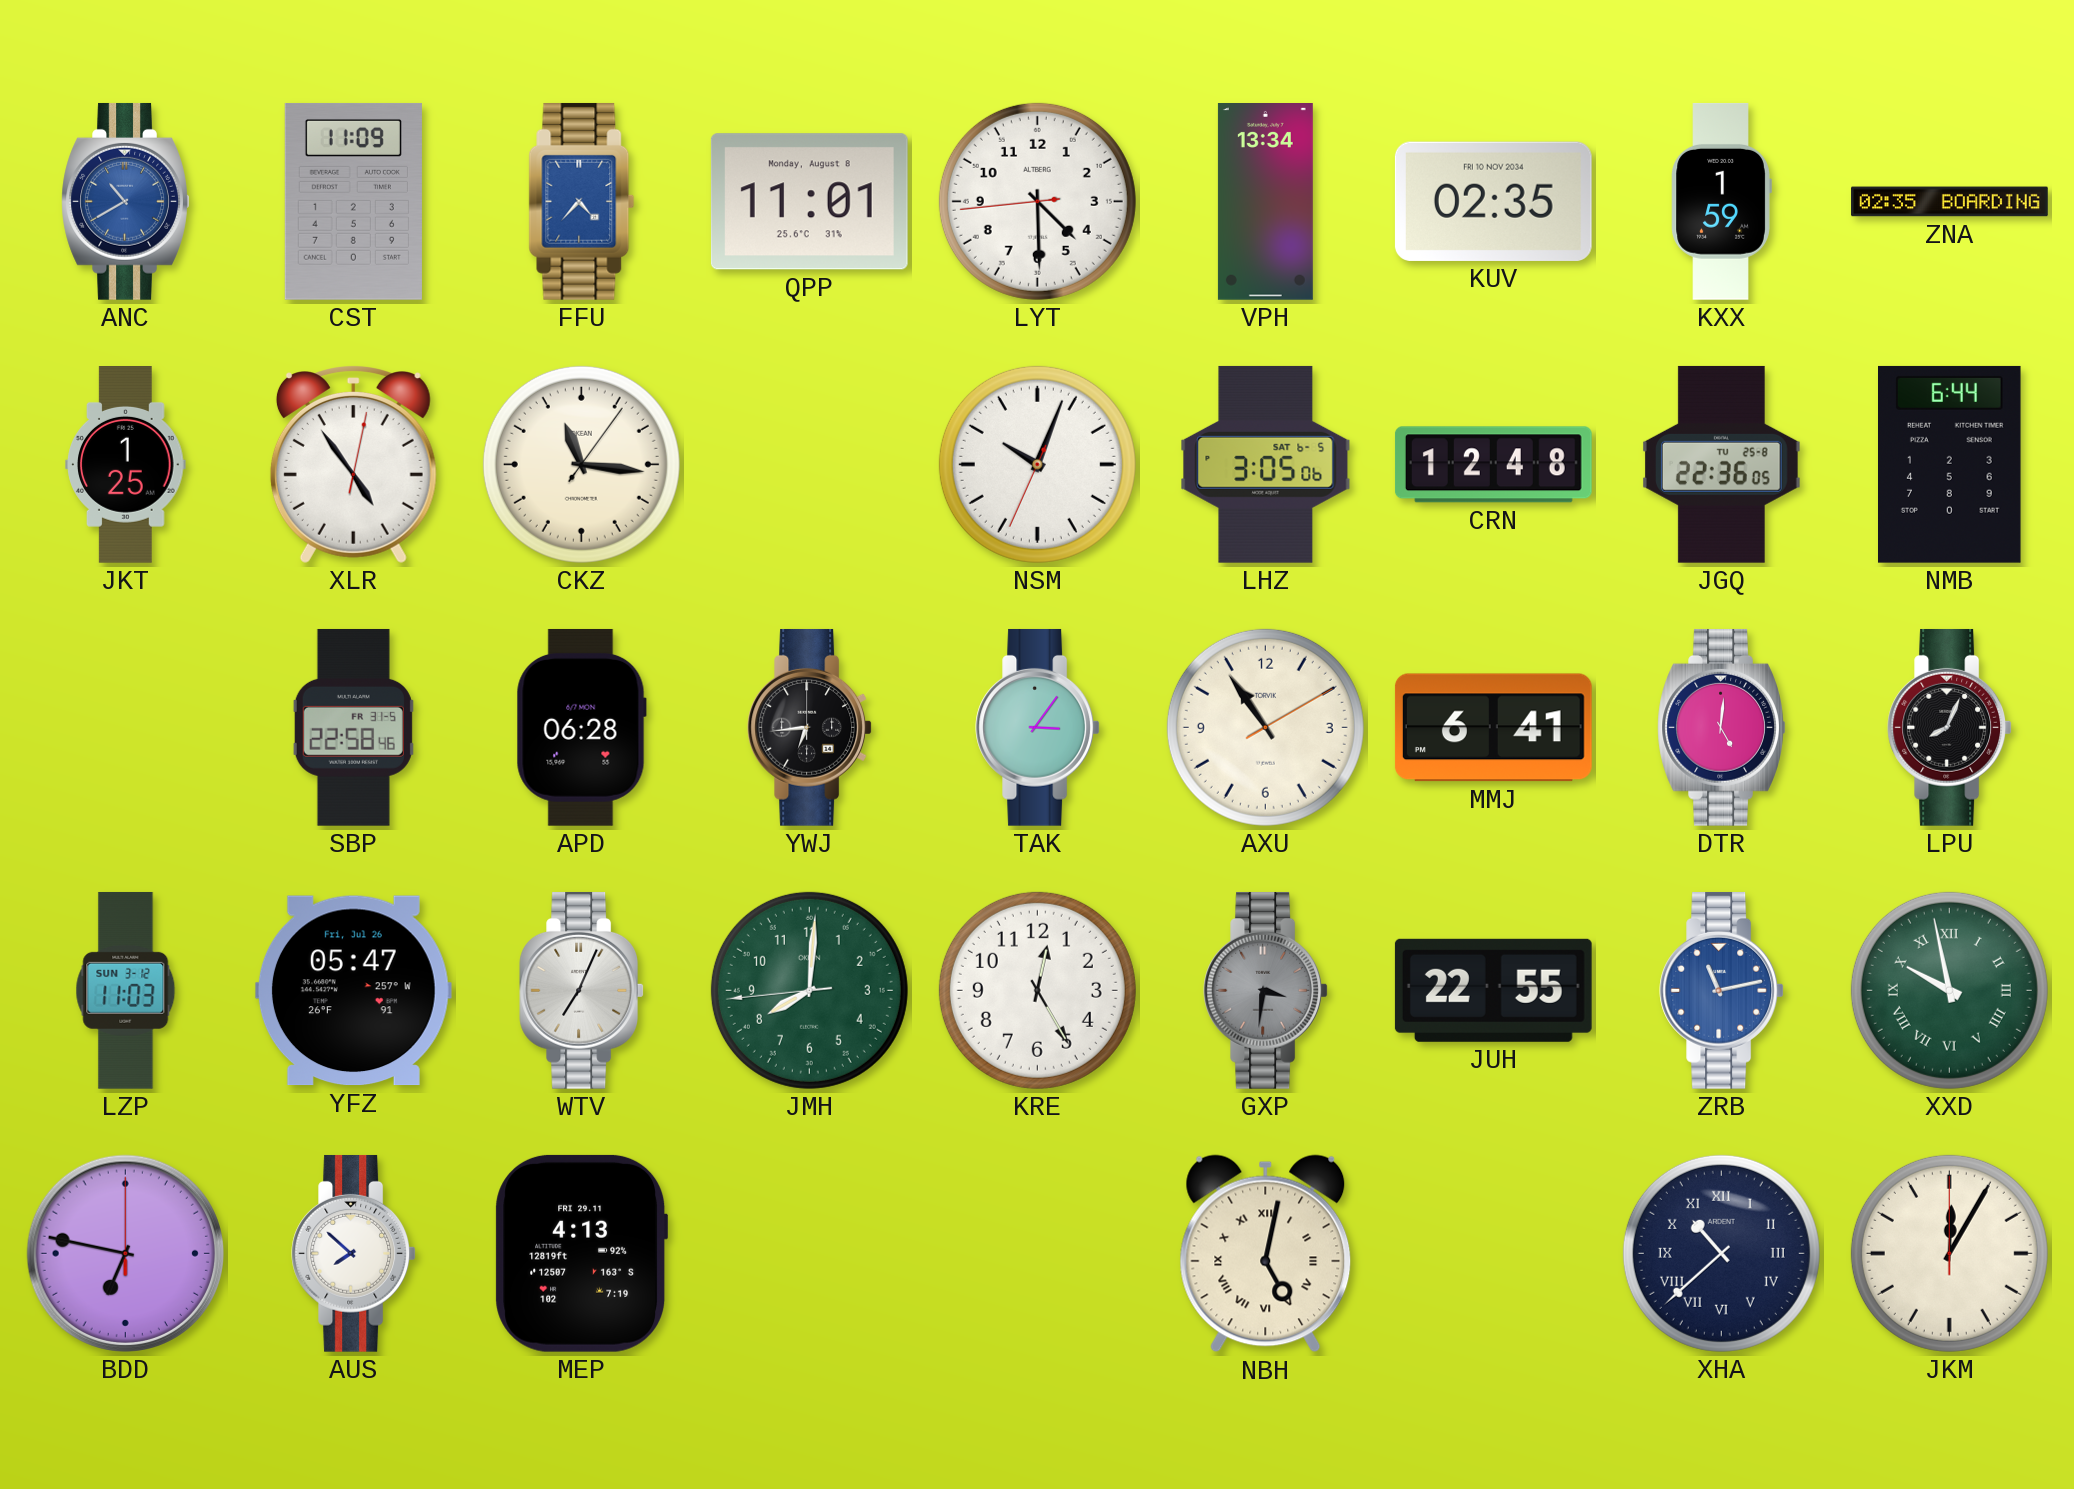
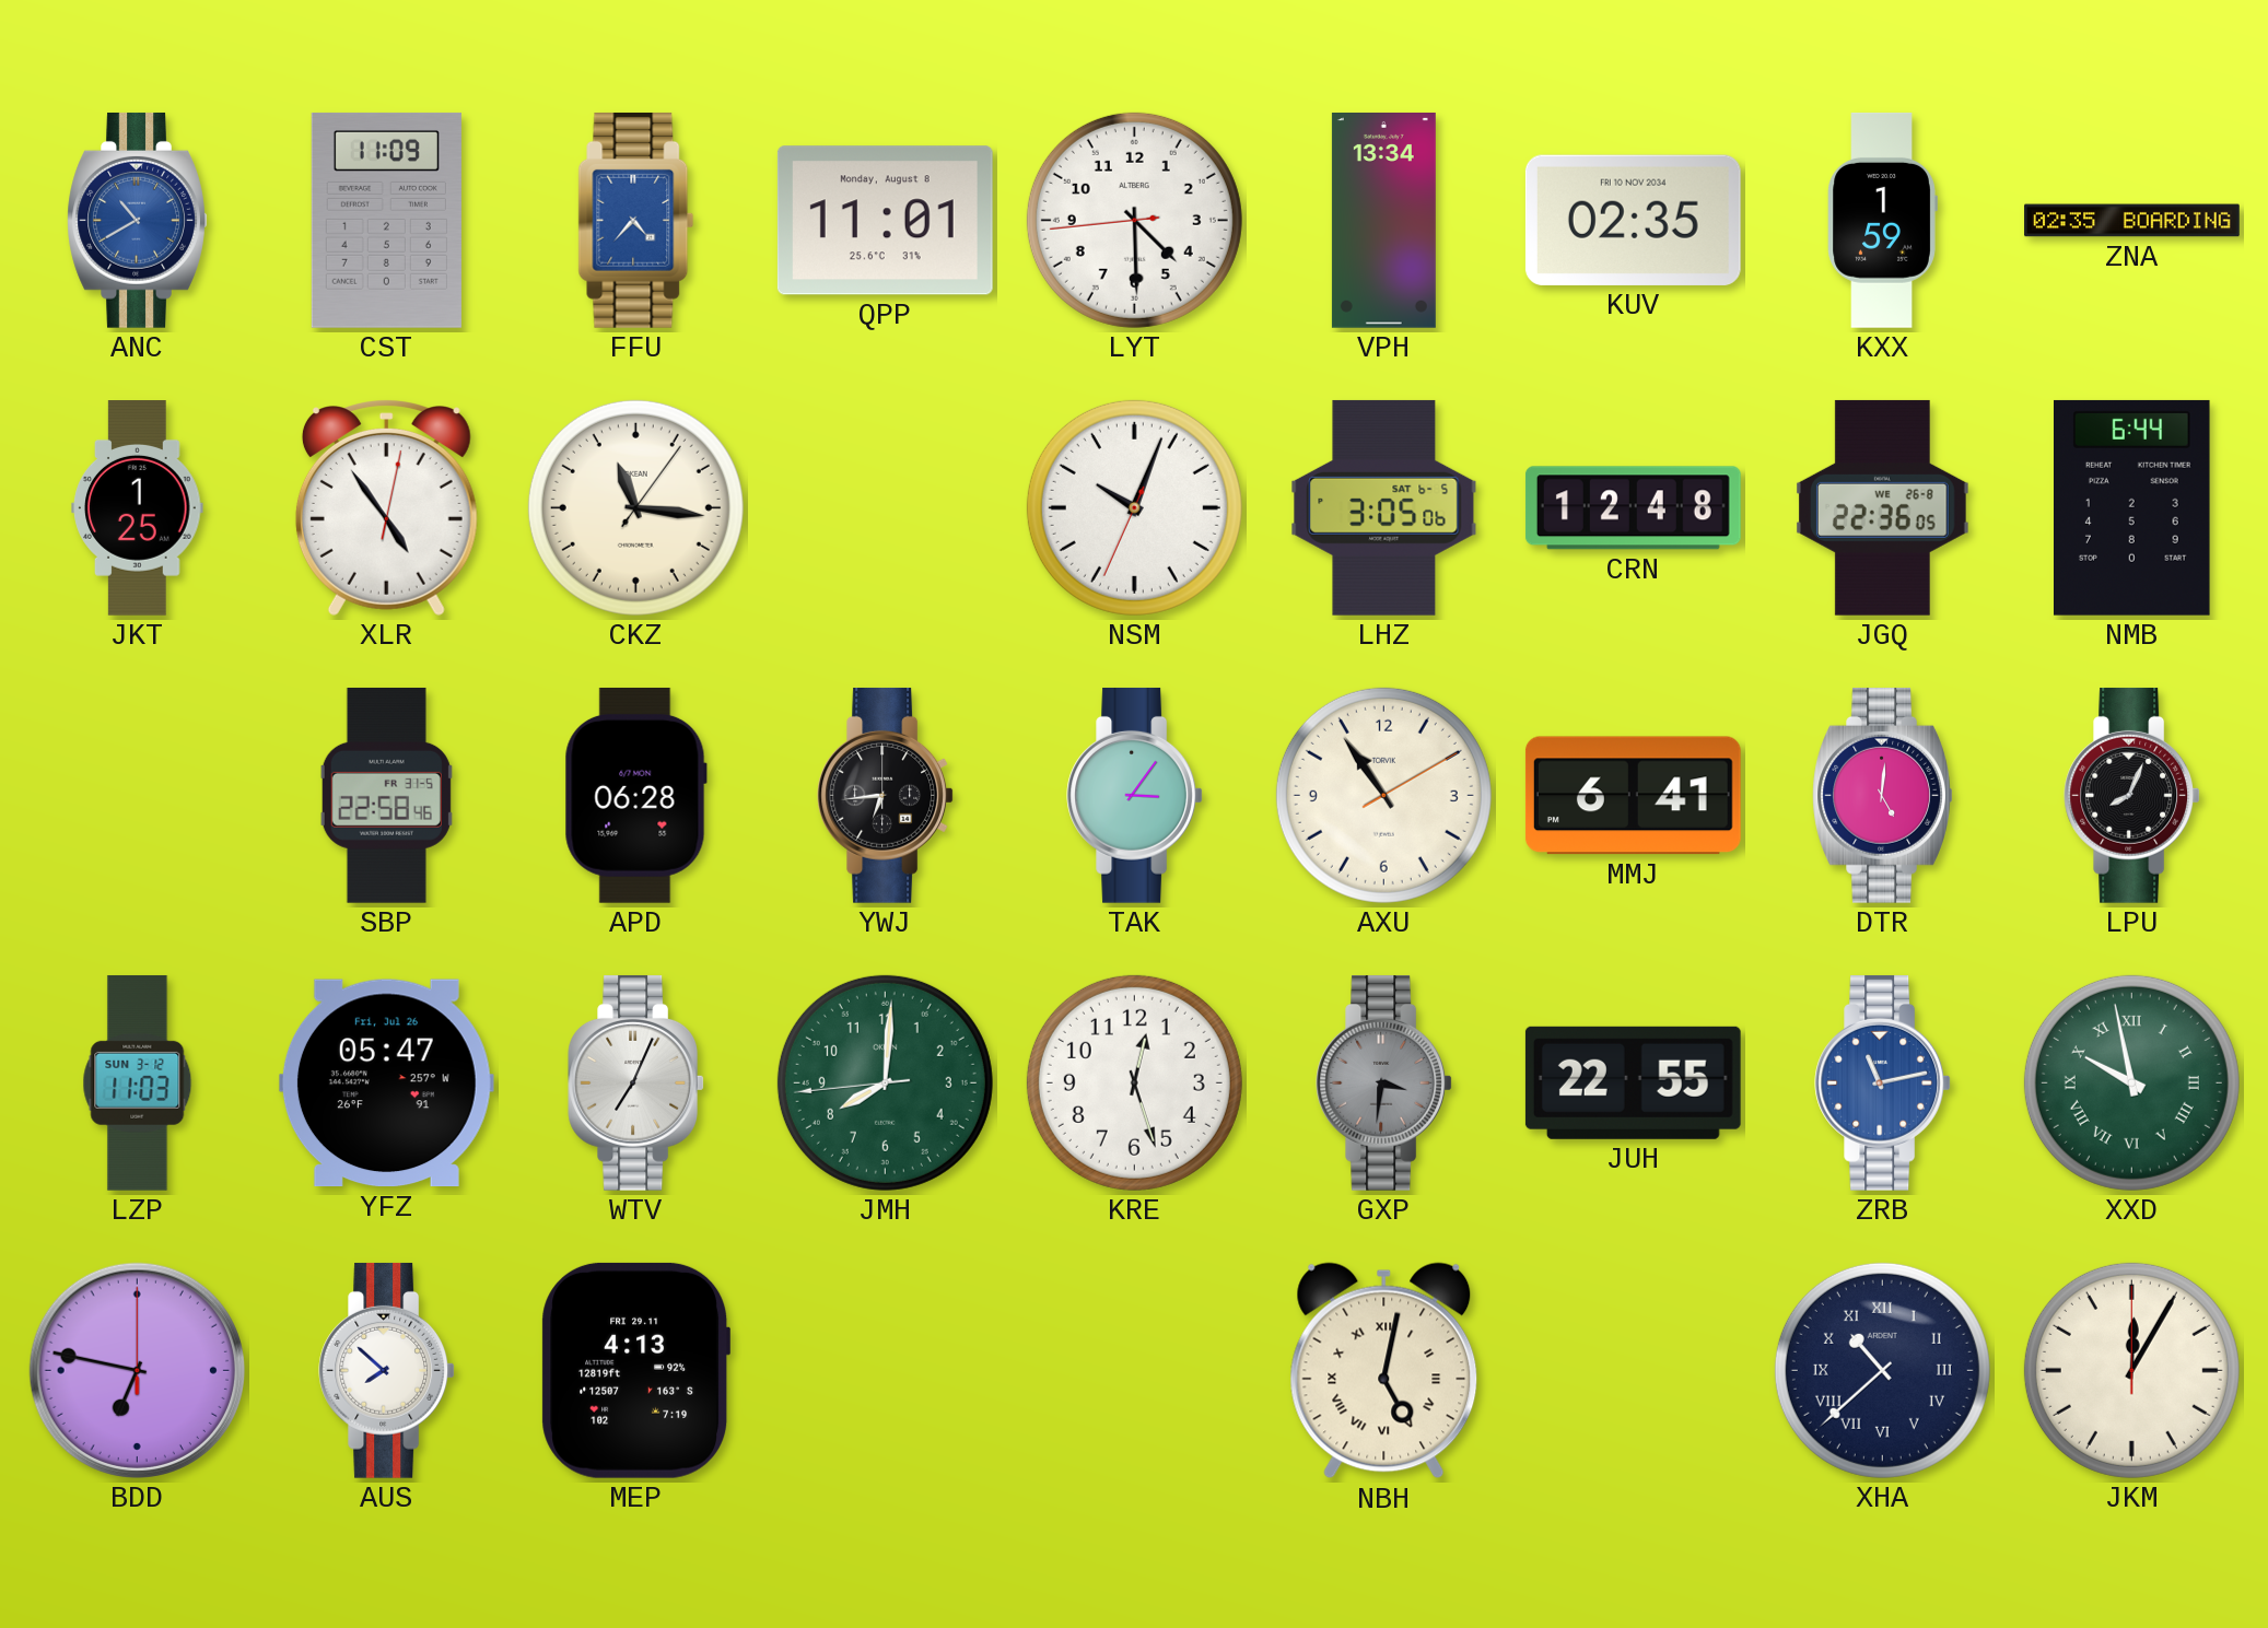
JGQ date: TU 25-8 -> WE 26-8 (1883, 507)
KRE: 12:25 -> 12:27 (1134, 1082)
